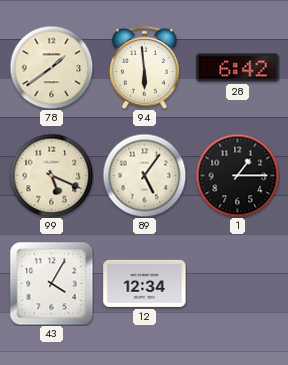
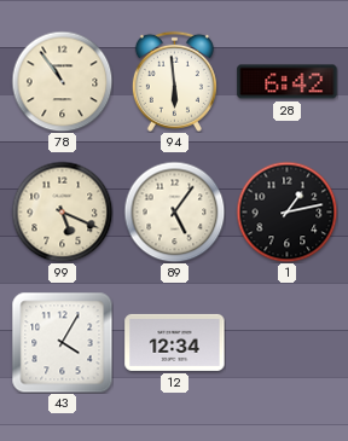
78: 1:39 -> 10:54 (62, 81)
1: 1:15 -> 1:13 (286, 211)
